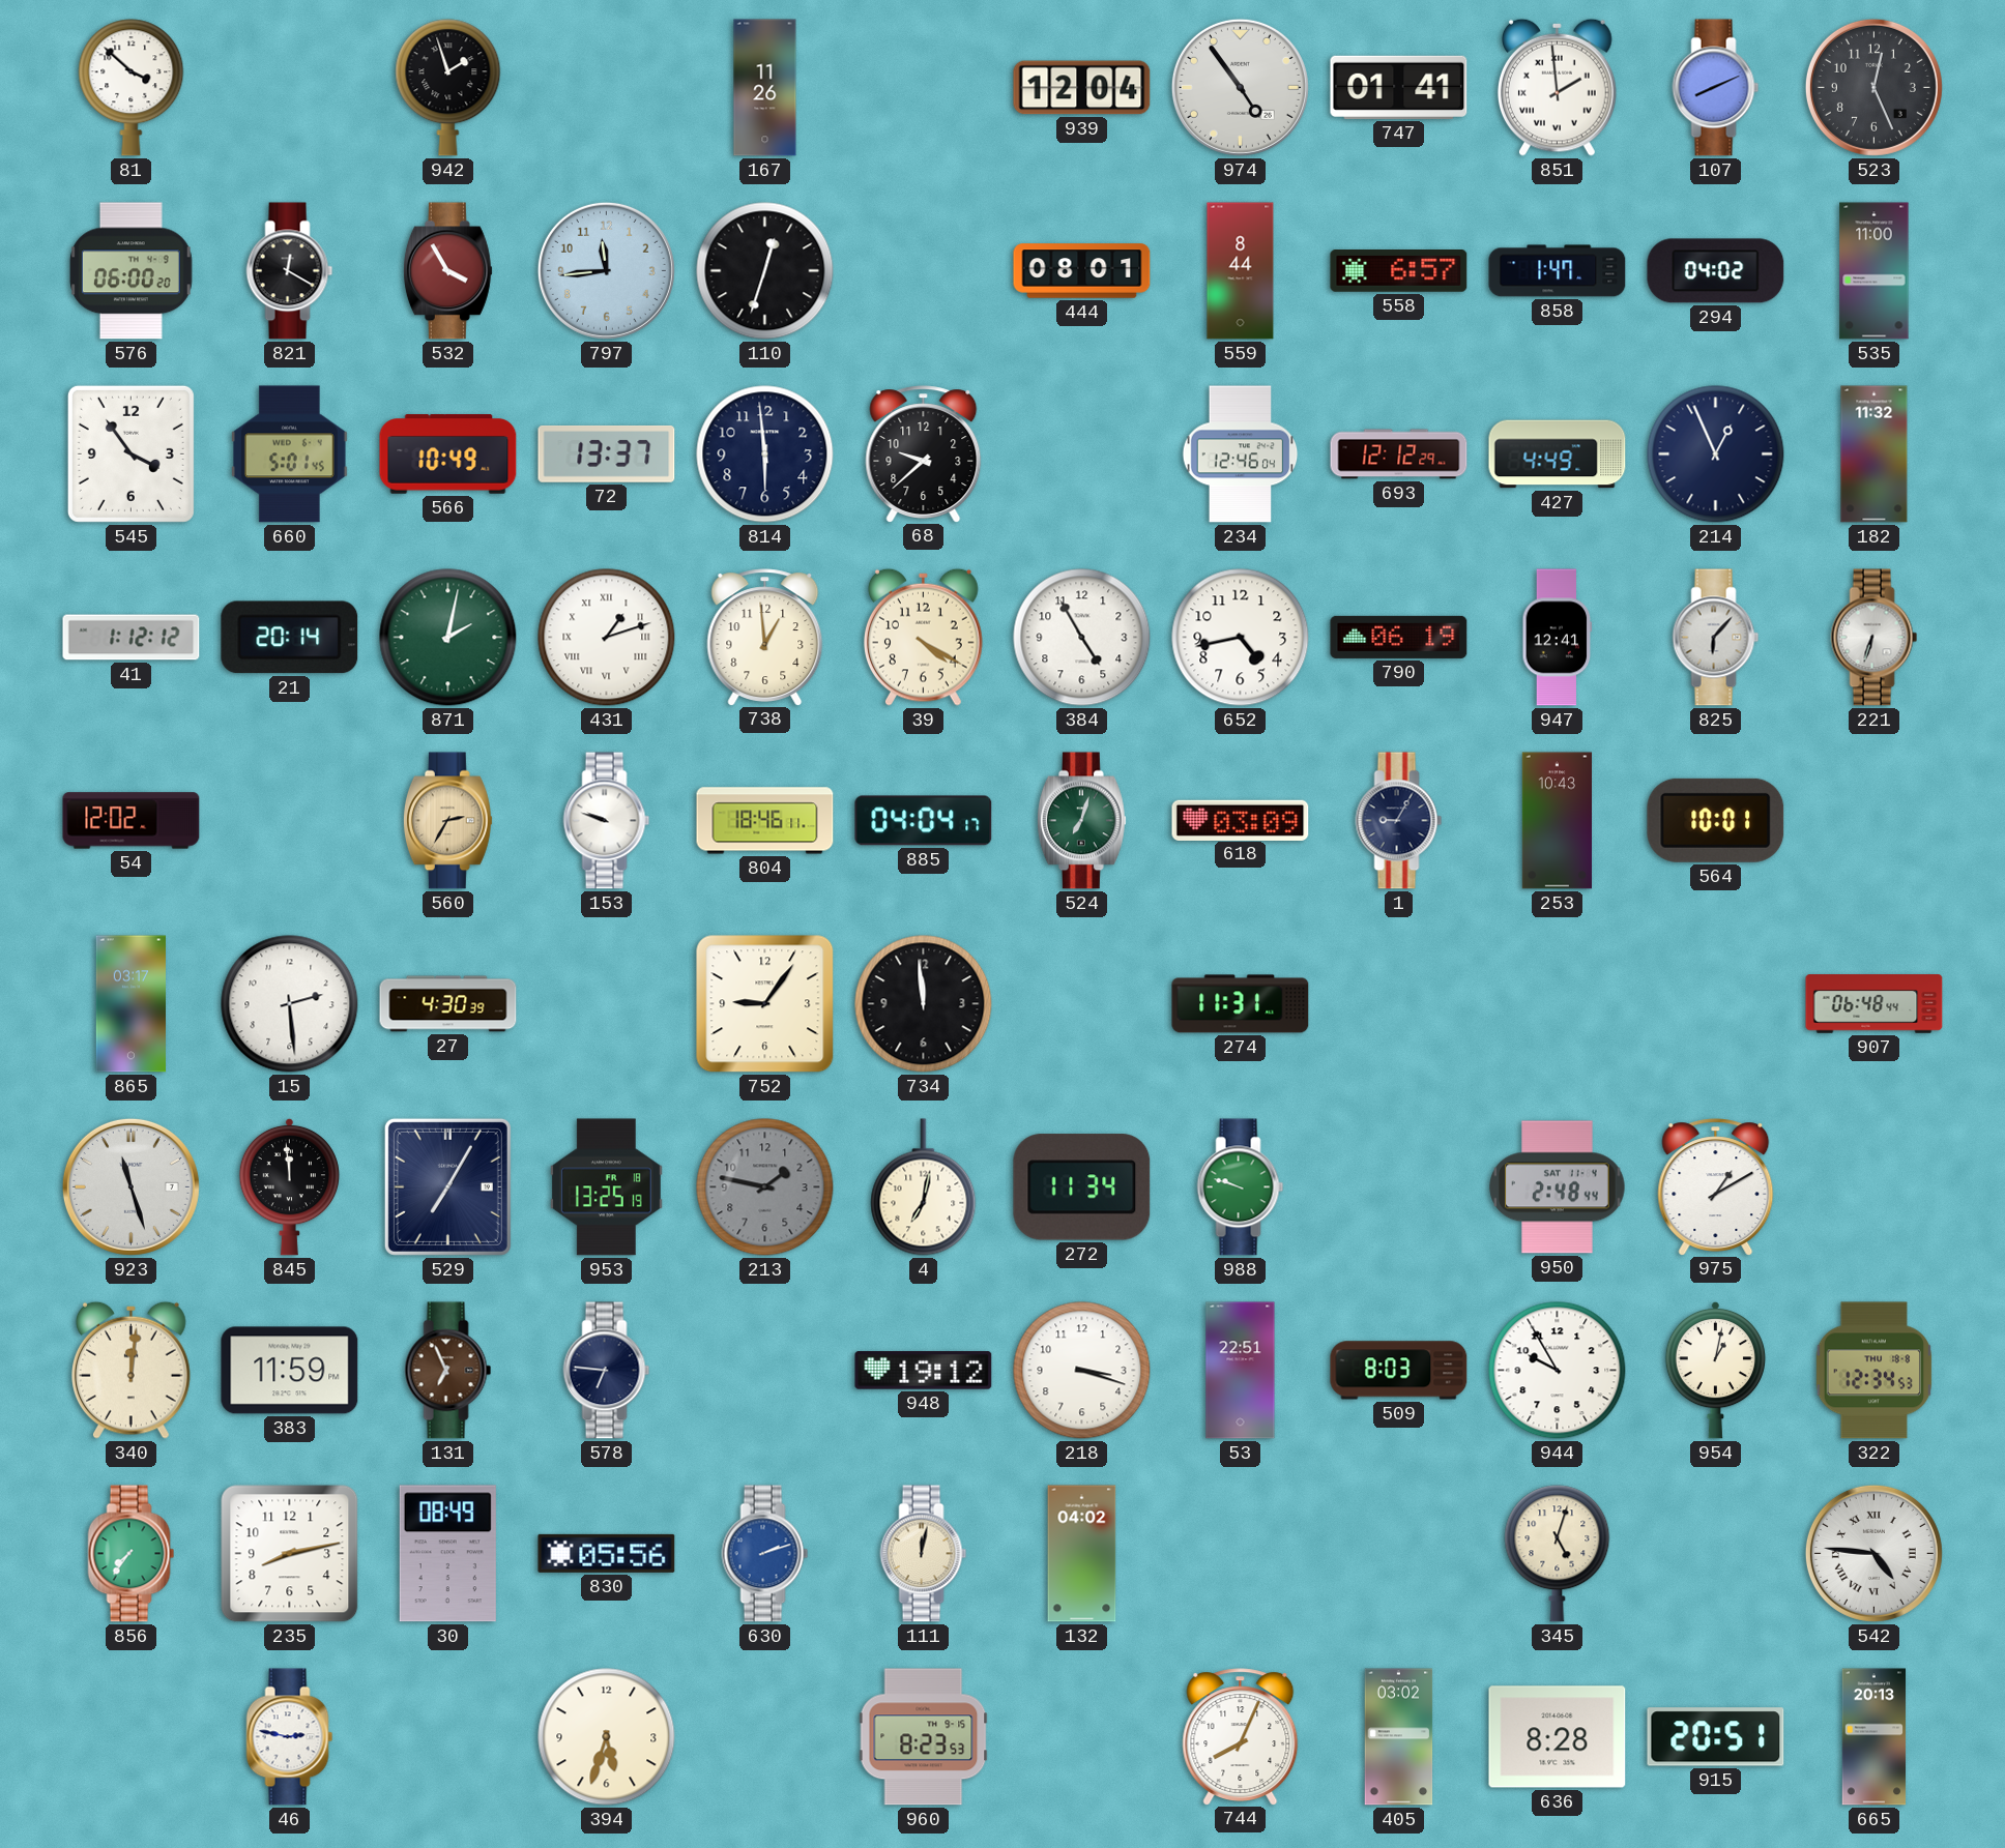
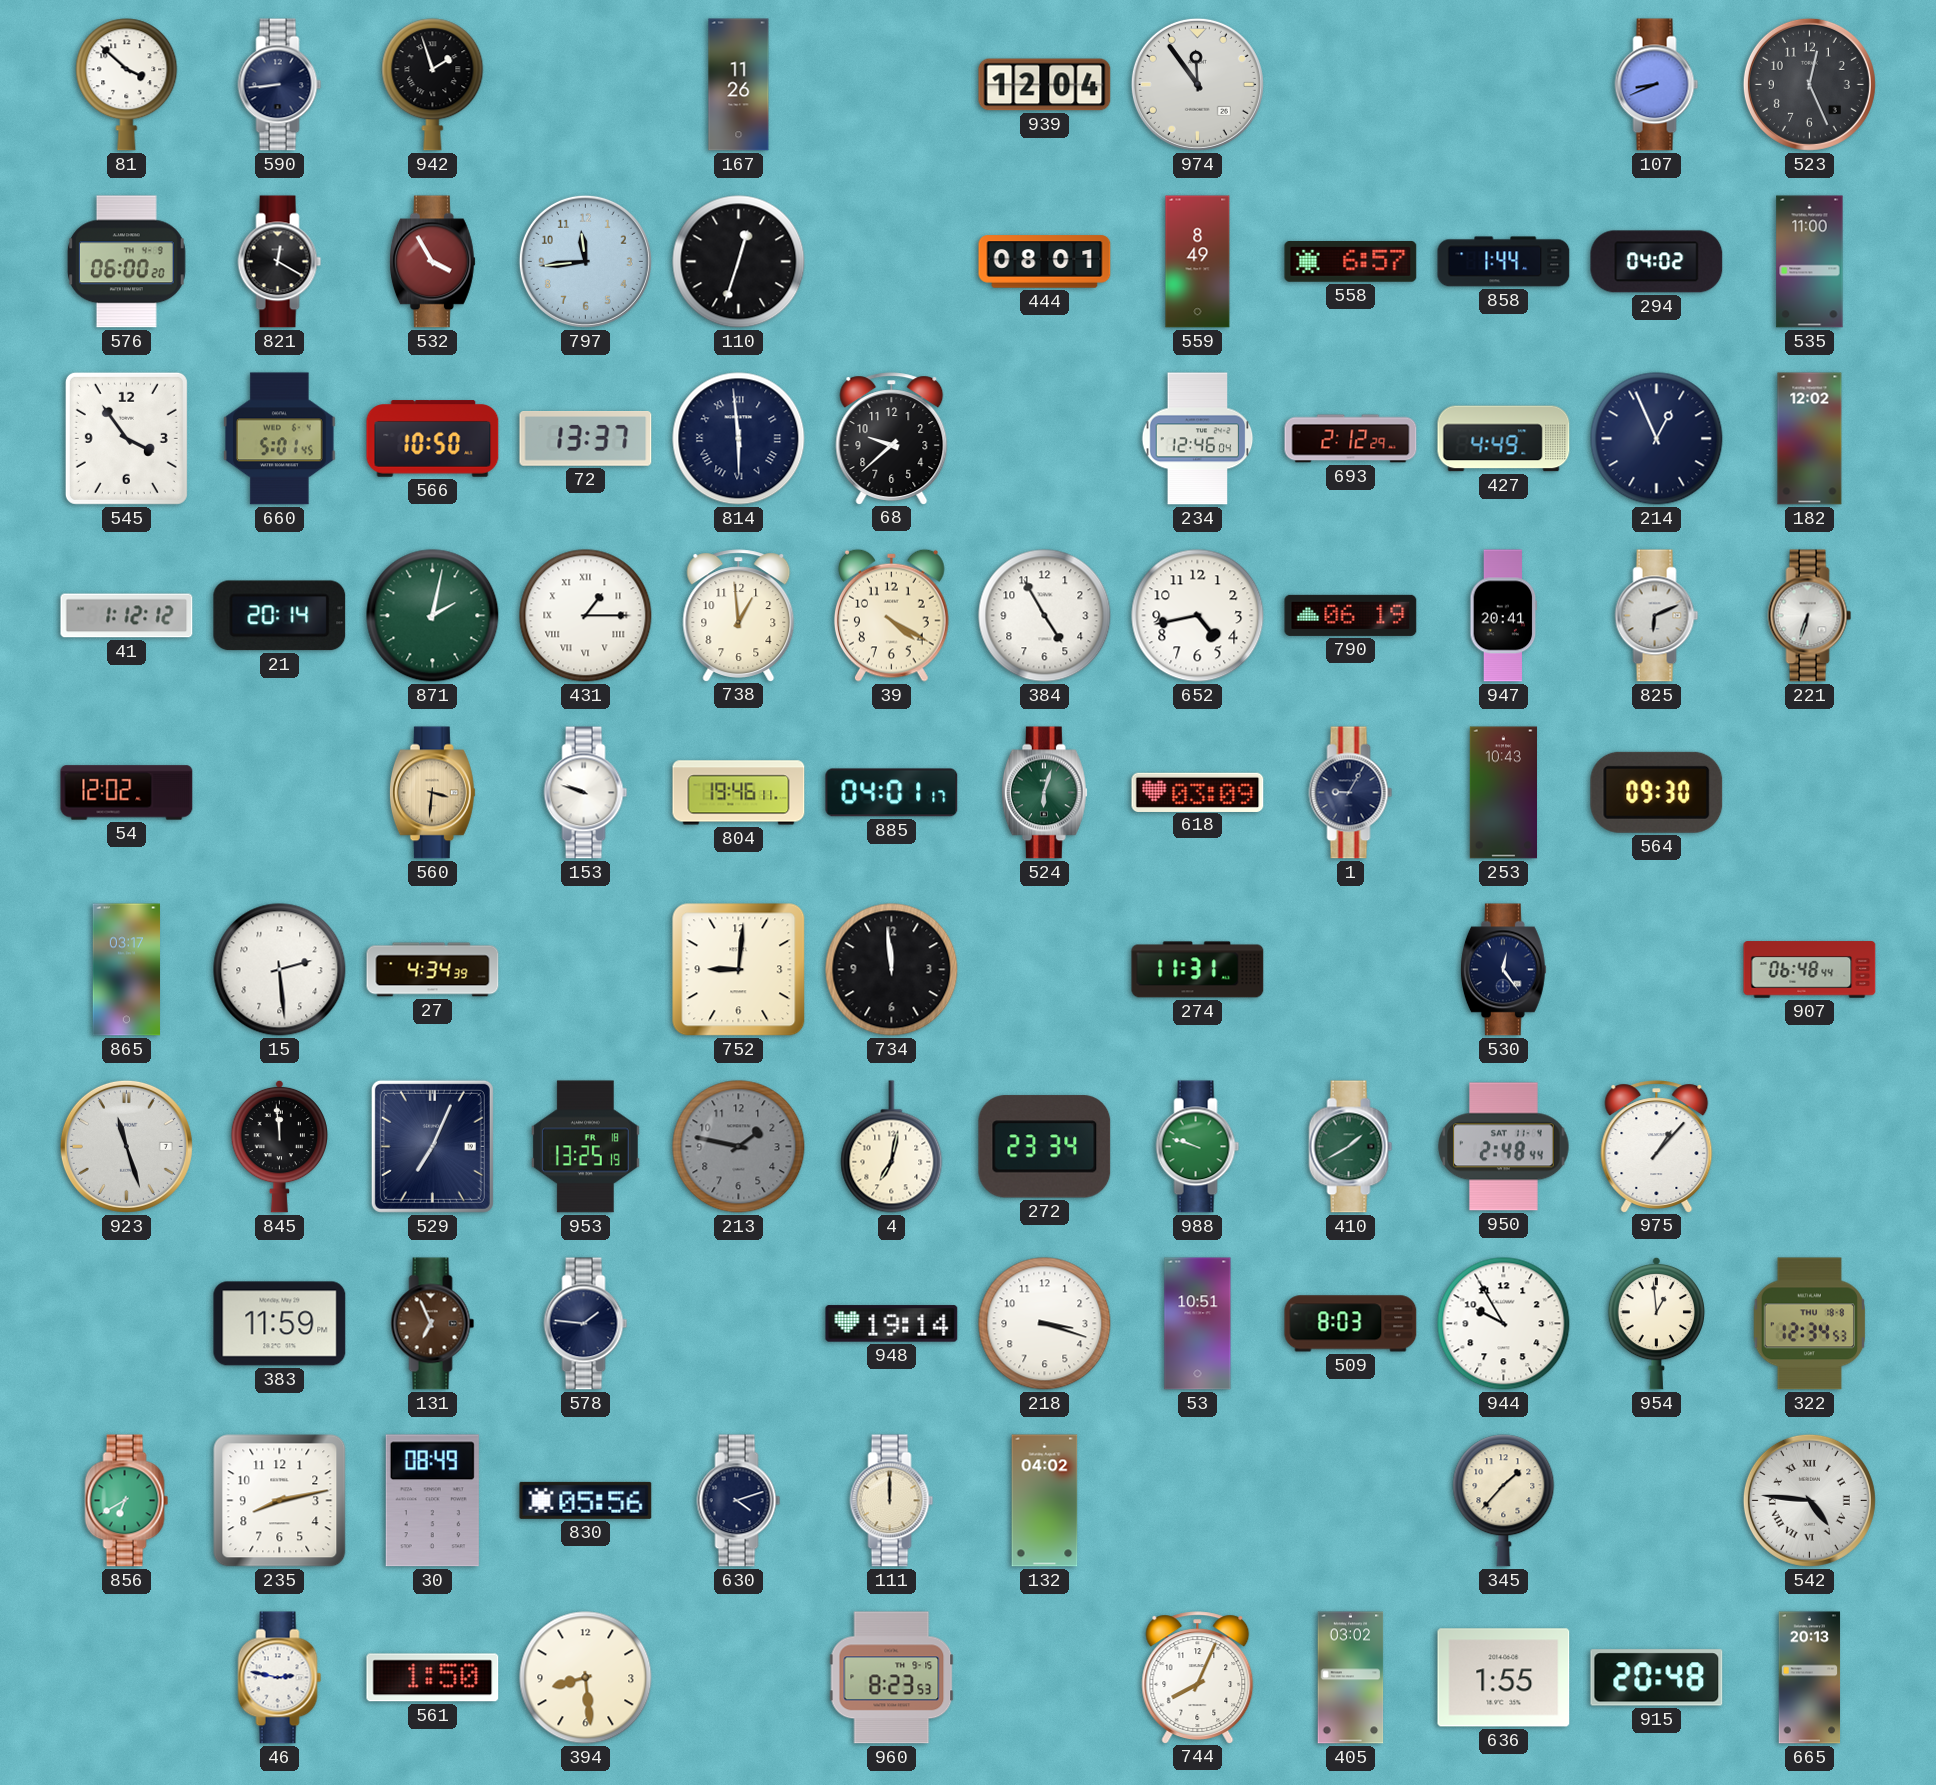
590: none -> 8:44 (280, 85)
974: 4:54 -> 11:54 (1197, 84)
747: 01:41 -> none (1399, 87)
851: 1:59 -> none (1558, 87)
107: 8:11 -> 8:41 (1657, 85)
559: 8:44 -> 8:49 (1198, 262)
858: 1:47 -> 1:44 (1504, 262)
566: 10:49 -> 10:50 (433, 439)
814 numerals: Arabic -> Roman (739, 439)
693: 12:12 -> 2:12 (1351, 439)
182: 11:32 -> 12:02 (1810, 439)
431: 1:12 -> 1:15 (586, 616)
947: 12:41 -> 20:41 (1504, 616)
825: 6:07 -> 6:11 (1657, 616)
560: 2:35 -> 3:31 (432, 793)
804: 18:46 -> 19:46 (739, 793)
885: 04:04 -> 04:01 (892, 793)
524: 7:03 -> 6:03 (1044, 793)
564: 10:01 -> 09:30 (1657, 792)
27: 4:30 -> 4:34 (433, 970)
752: 9:06 -> 9:01 (739, 970)
530: none -> 12:24 (1503, 970)
529: 7:05 -> 7:04 (432, 1146)
272: 11:34 -> 23:34 (1045, 1147)
410: none -> 1:40 (1351, 1147)
975: 1:10 -> 1:07 (1657, 1146)
340: 12:01 -> none (132, 1370)
578: 6:46 -> 1:46 (586, 1324)
948: 19:12 -> 19:14 (892, 1324)
53: 22:51 -> 10:51 (1198, 1324)
954: 1:02 -> 12:59 (1656, 1323)
856: 7:36 -> 6:40 (127, 1501)
630: 2:12 -> 4:12 (739, 1501)
630 dial: blue -> navy (739, 1501)
111: 12:02 -> 12:00 (892, 1501)
345: 5:03 -> 1:37 (1504, 1501)
561: none -> 1:50 (433, 1678)
394: 5:33 -> 8:29 (586, 1678)
636: 8:28 -> 1:55 (1504, 1678)
915: 20:51 -> 20:48 (1657, 1678)
